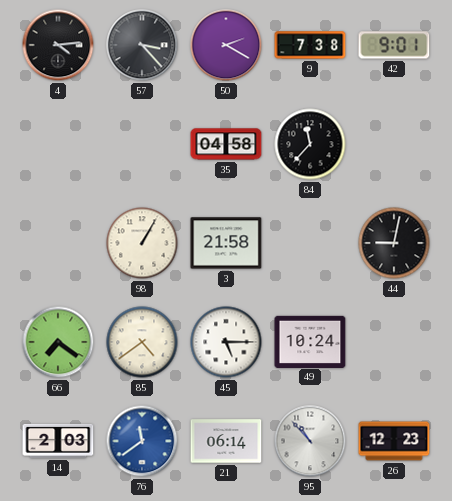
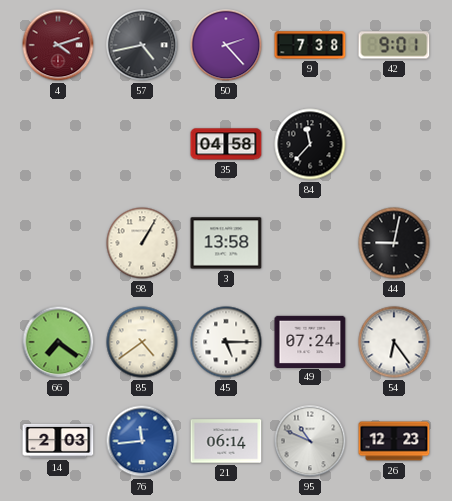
4: 4:14 -> 4:12 (58, 45)
4 dial: black -> burgundy (58, 45)
57: 3:23 -> 4:43 (142, 45)
50: 2:20 -> 2:23 (226, 45)
3: 21:58 -> 13:58 (226, 243)
49: 10:24 -> 07:24 (310, 341)
54: none -> 6:24 (394, 342)
76: 11:39 -> 11:44 (142, 441)
95: 10:53 -> 10:49 (310, 441)
